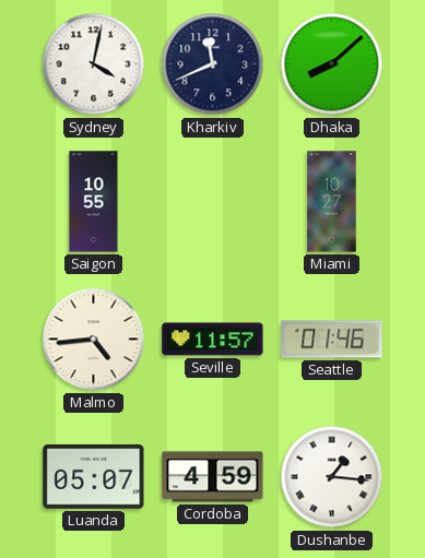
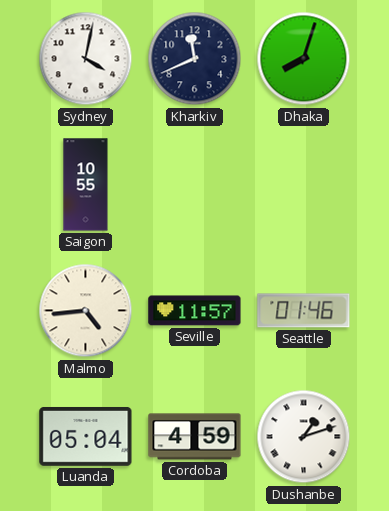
Dhaka: 8:08 -> 8:03 (304, 59)
Miami: 10:27 -> none (332, 202)
Luanda: 05:07 -> 05:04 (86, 436)
Dushanbe: 1:16 -> 1:12 (304, 437)
